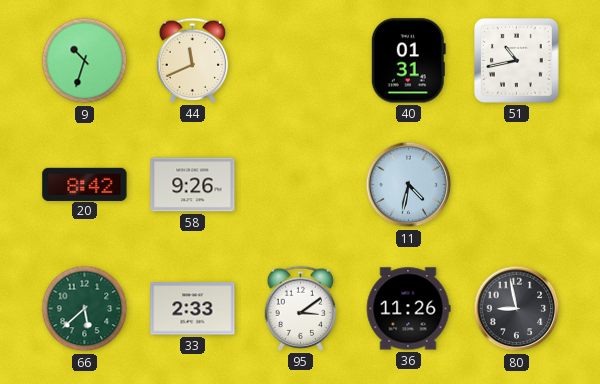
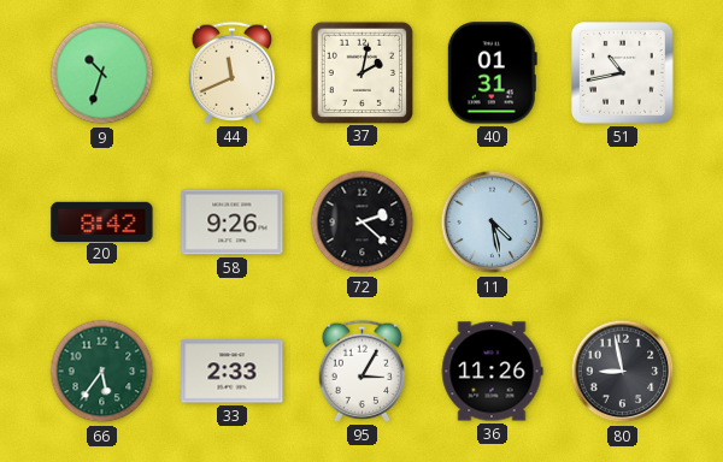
37: none -> 2:02 (361, 72)
72: none -> 2:22 (363, 223)
11: 4:32 -> 4:28 (493, 223)
66: 5:38 -> 5:36 (102, 372)
95: 3:09 -> 3:05 (363, 371)
